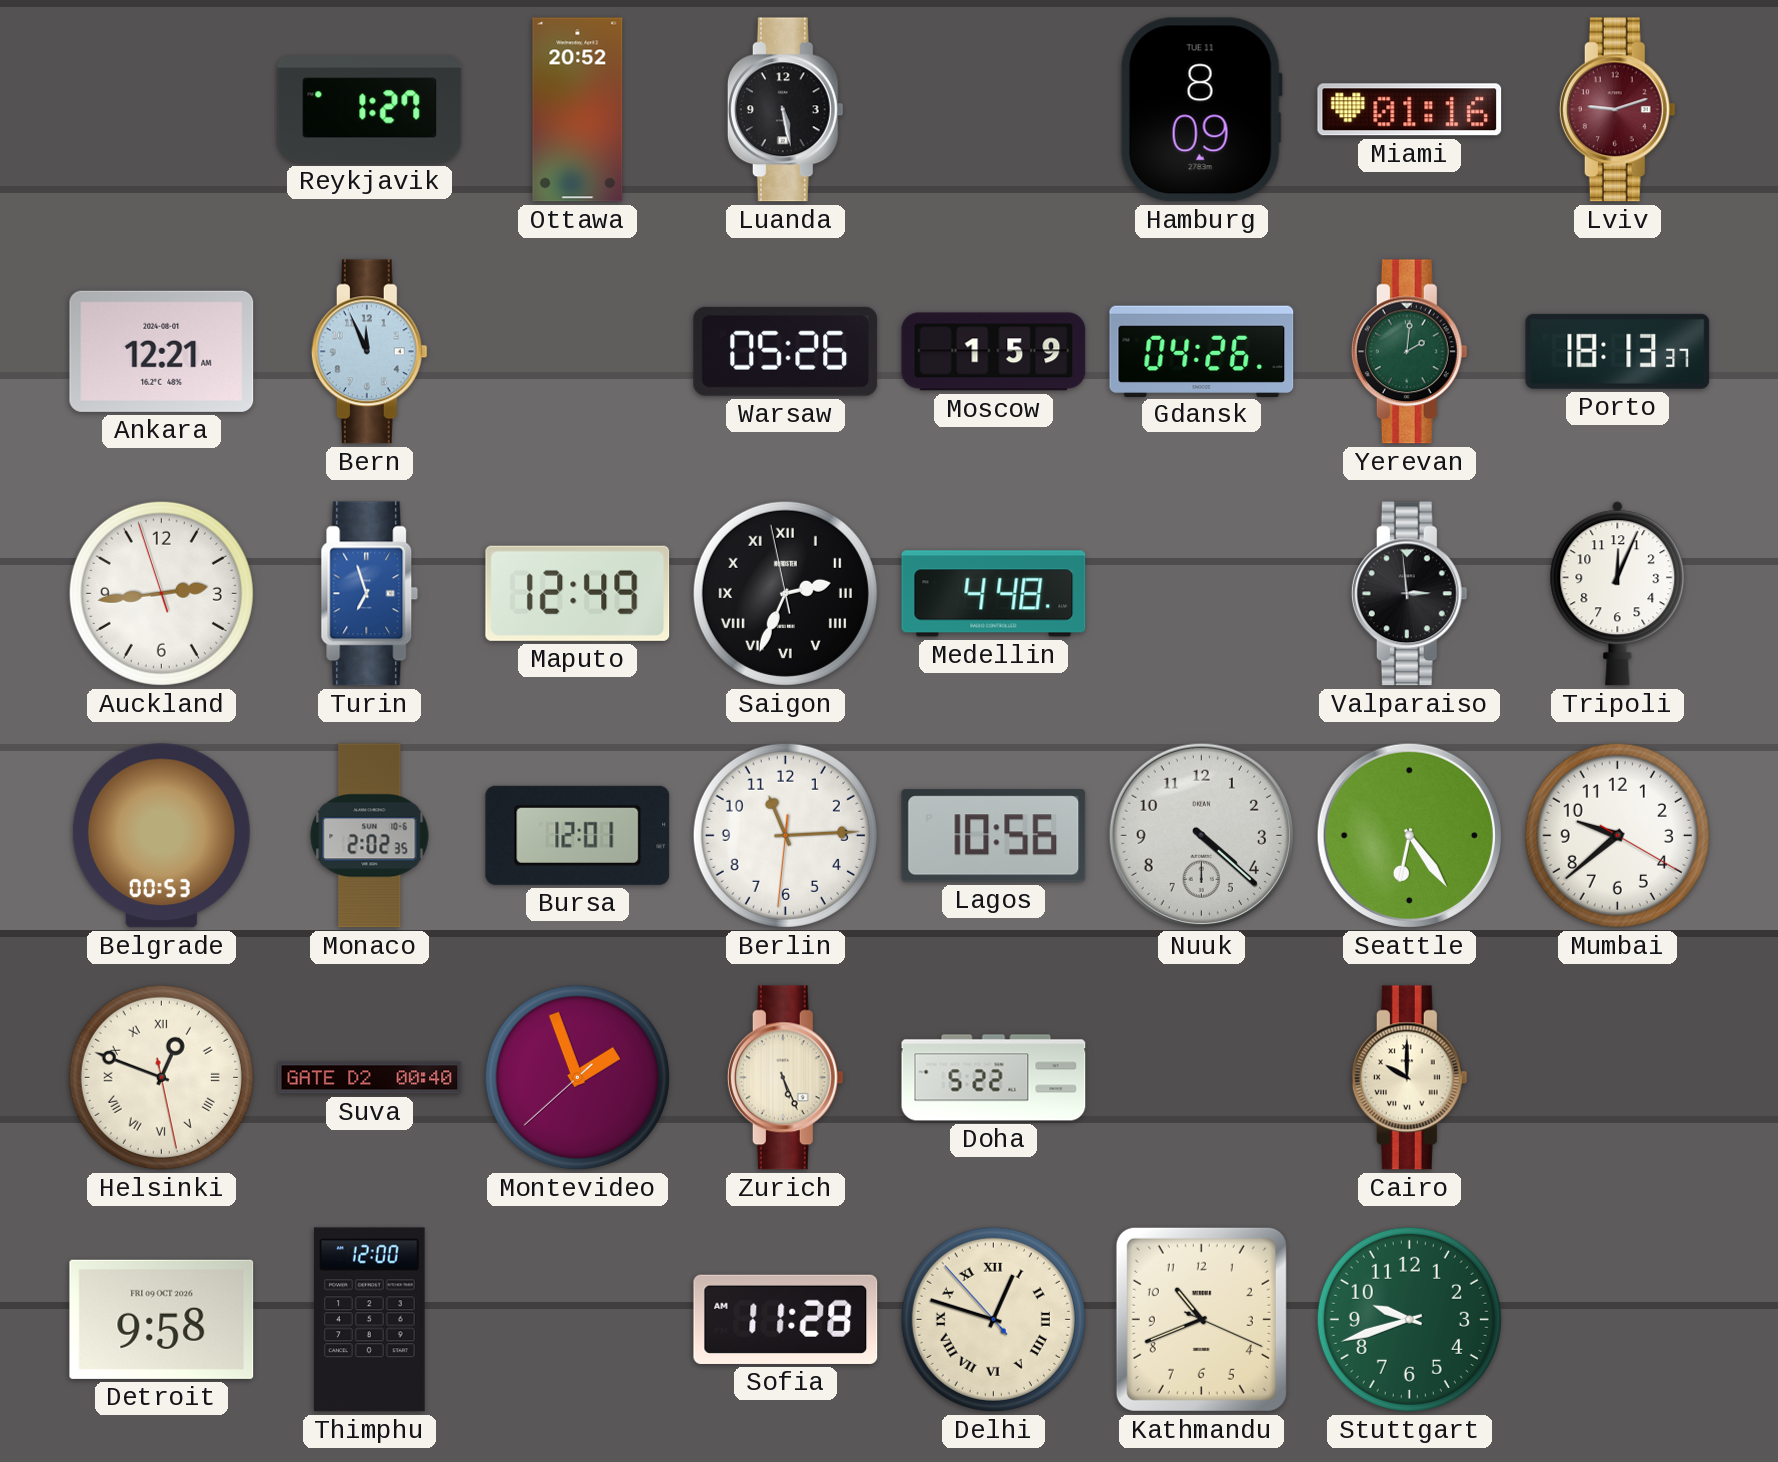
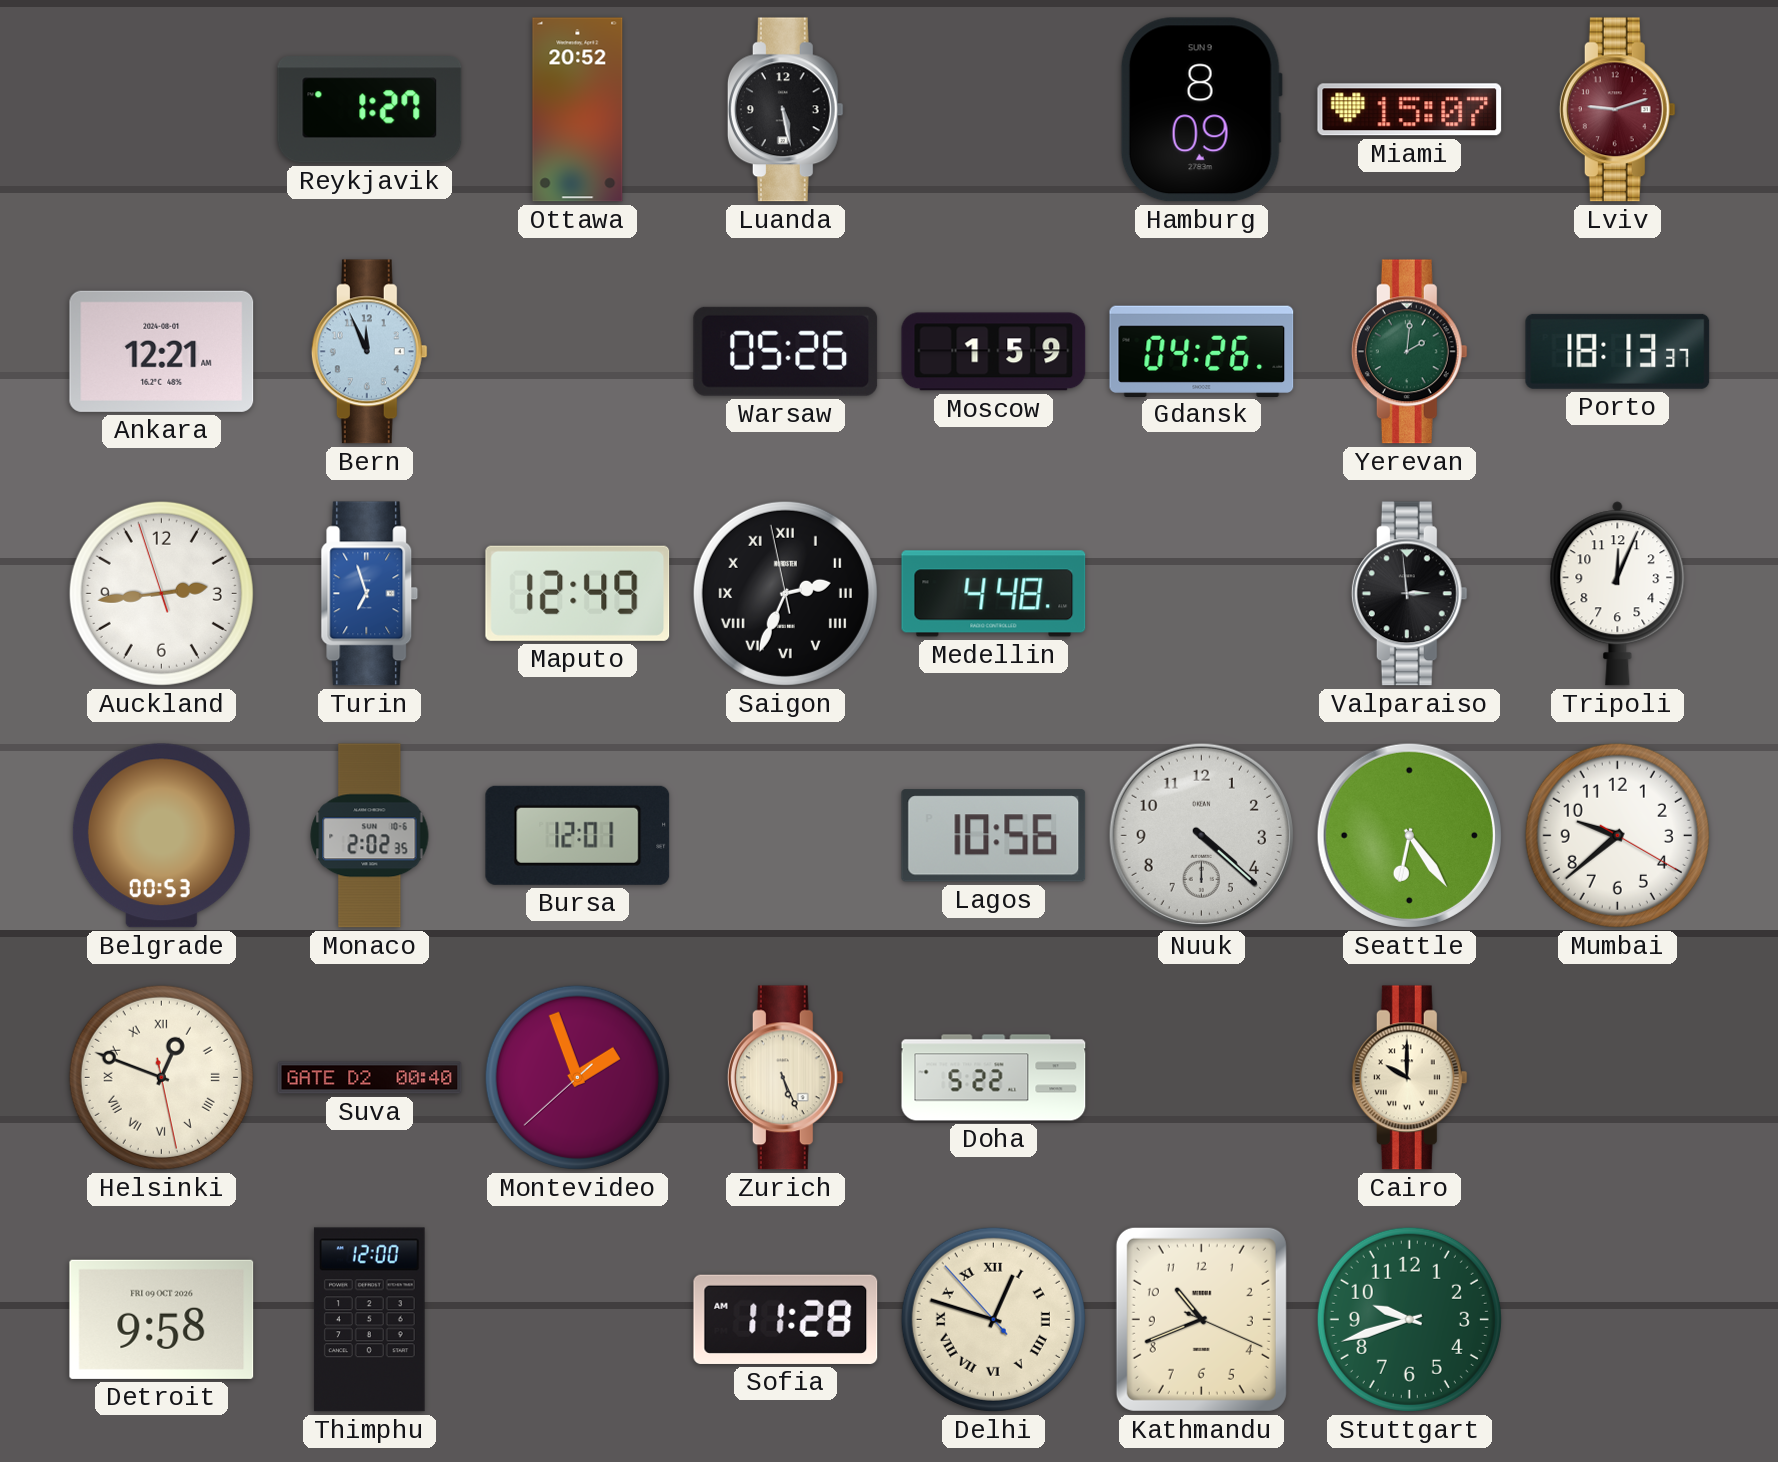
Hamburg date: TUE 11 -> SUN 9 (1201, 110)
Miami: 01:16 -> 15:07 (1410, 110)
Berlin: 11:14 -> none (785, 835)
